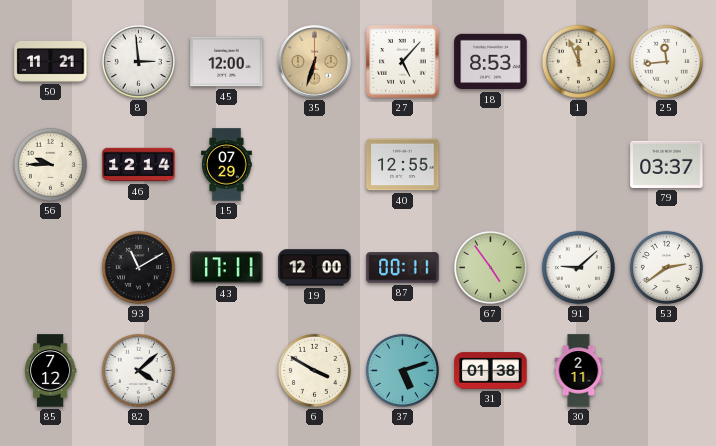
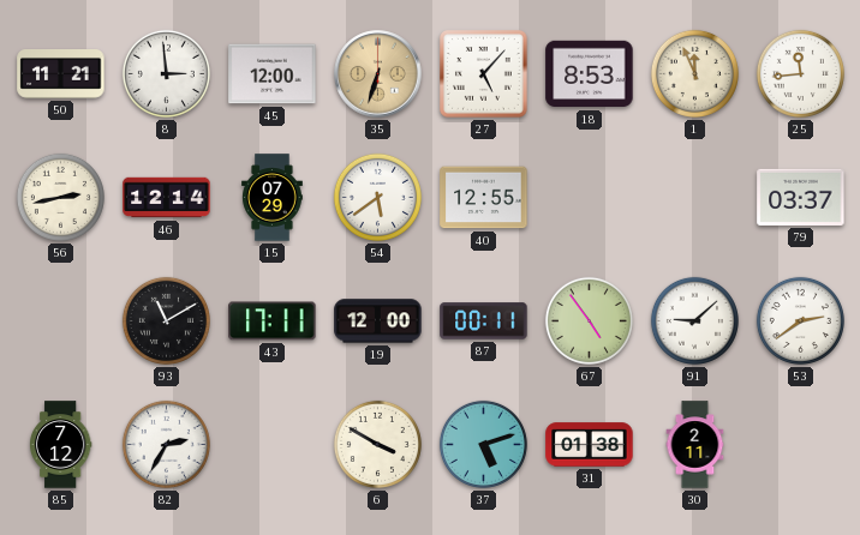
56: 9:45 -> 2:43 (60, 197)
54: none -> 5:39 (377, 197)
82: 4:08 -> 2:35 (166, 444)
